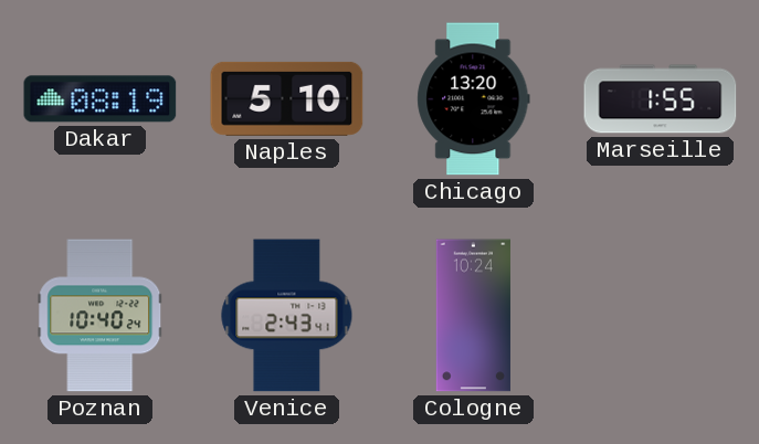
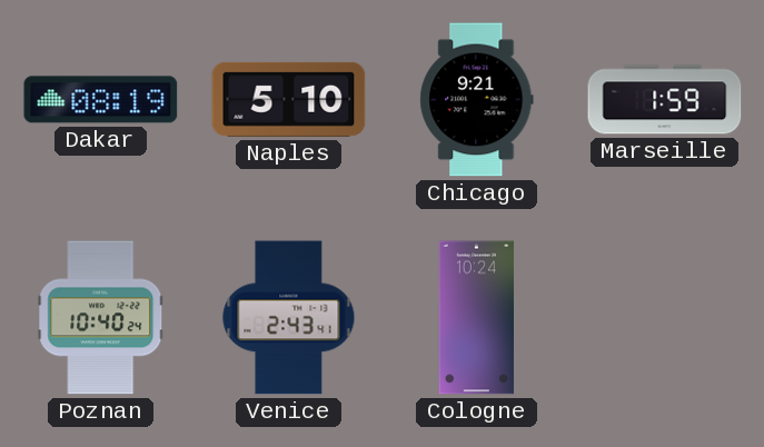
Chicago: 13:20 -> 9:21 (477, 100)
Marseille: 1:55 -> 1:59 (665, 100)
